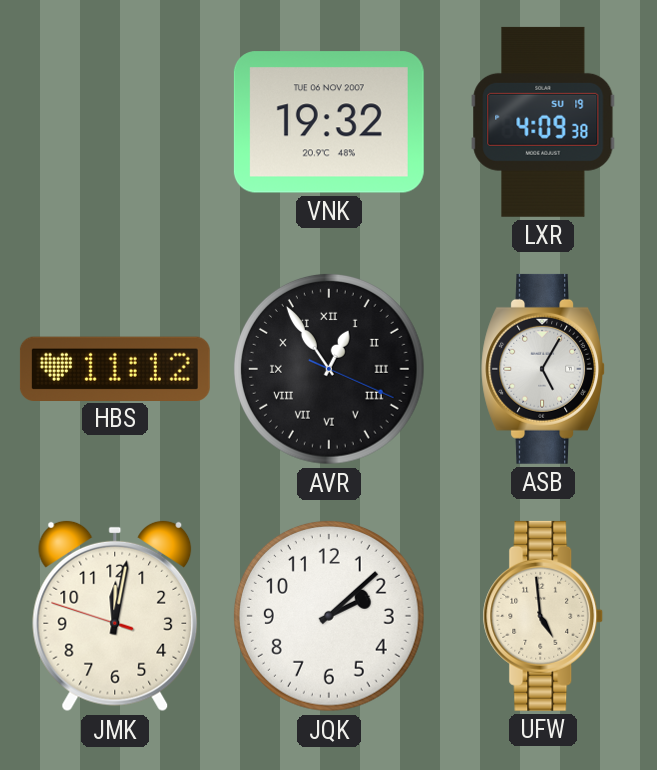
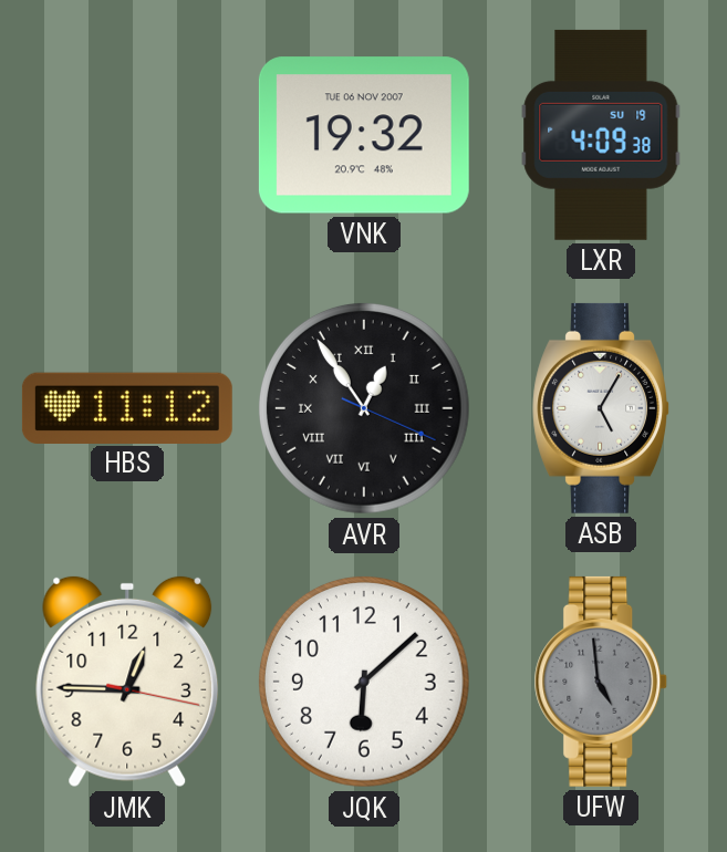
JMK: 12:01 -> 12:45 (127, 682)
JQK: 2:08 -> 6:08 (364, 682)
UFW dial: cream -> grey (601, 682)
